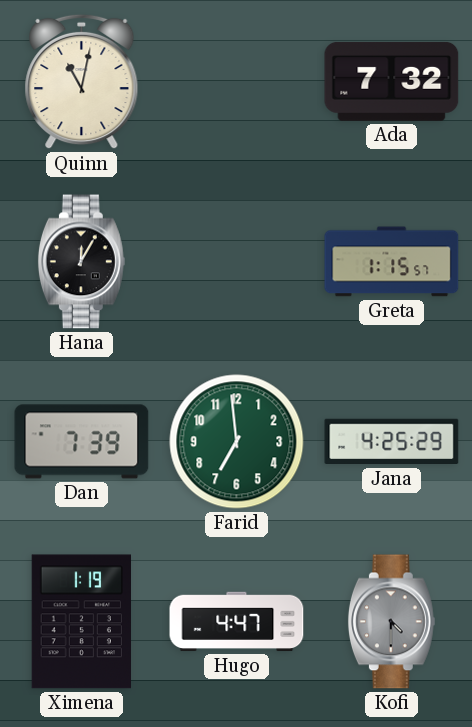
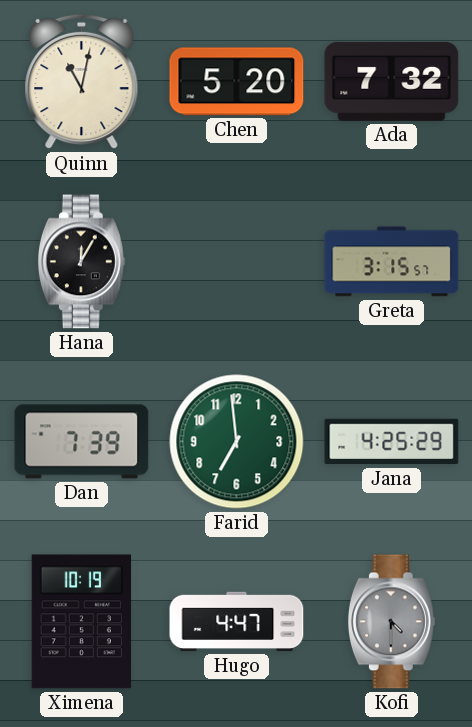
Chen: none -> 5:20 (237, 82)
Greta: 1:15 -> 3:15 (392, 262)
Ximena: 1:19 -> 10:19 (81, 622)
